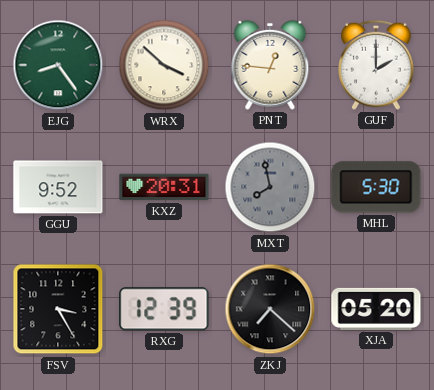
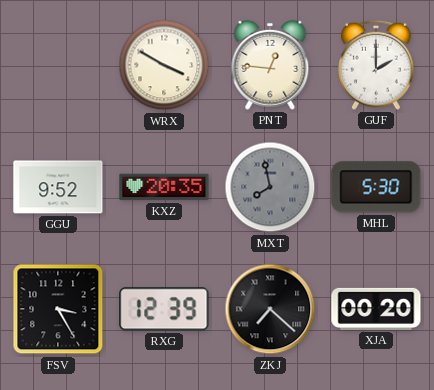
EJG: 8:24 -> none (58, 65)
WRX: 3:52 -> 3:50 (164, 65)
KXZ: 20:31 -> 20:35 (164, 187)
XJA: 05:20 -> 00:20 (376, 309)
